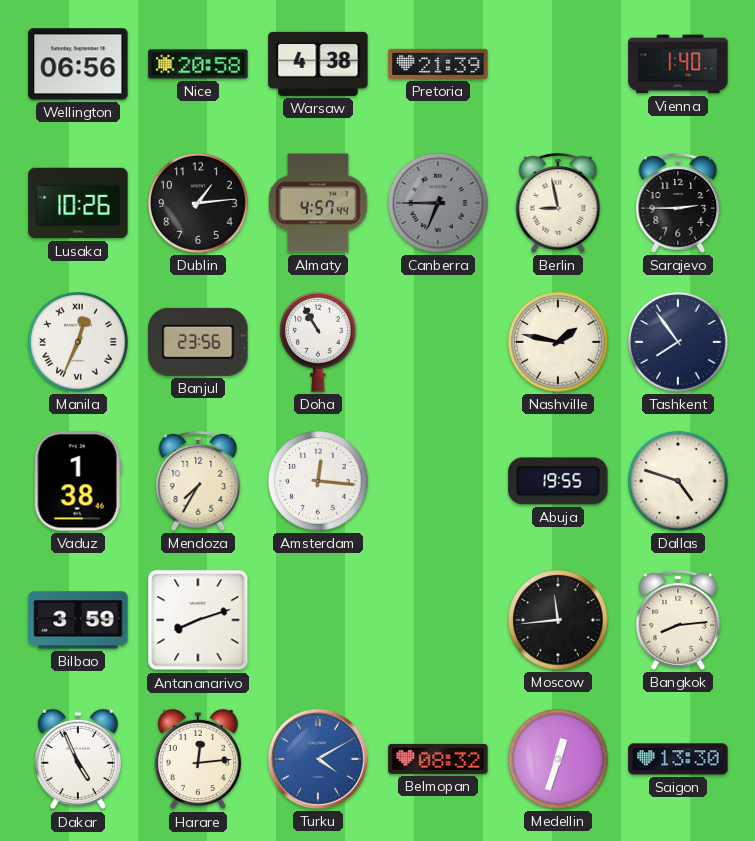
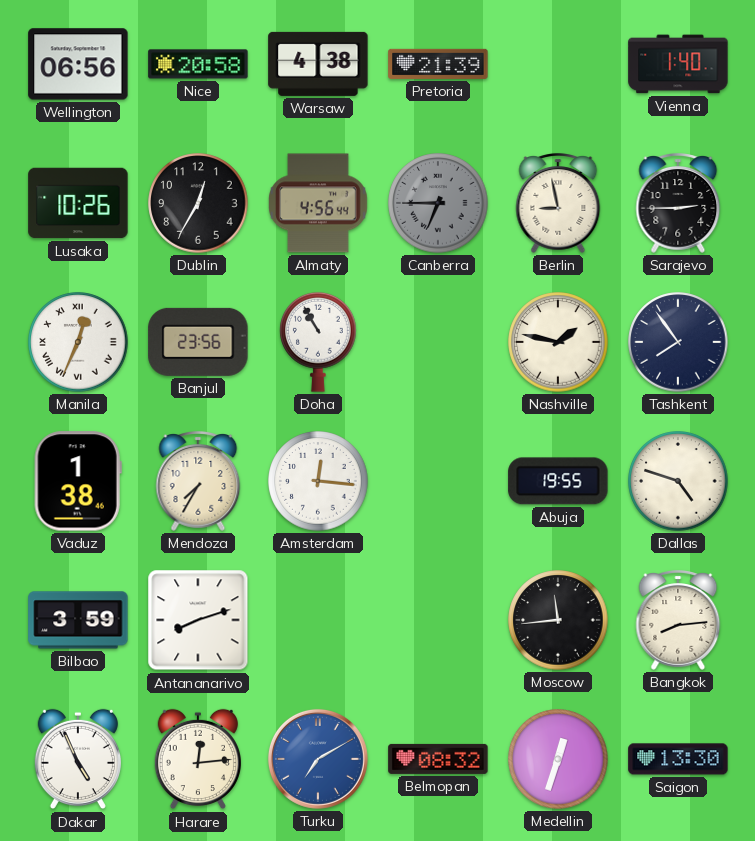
Dublin: 1:14 -> 12:35 (198, 203)
Almaty: 4:57 -> 4:56 (319, 203)
Turku: 4:10 -> 7:10 (318, 759)
